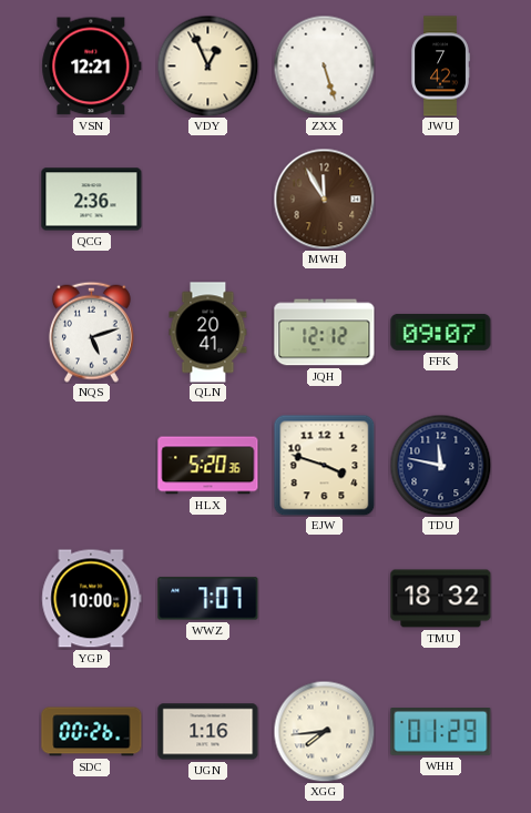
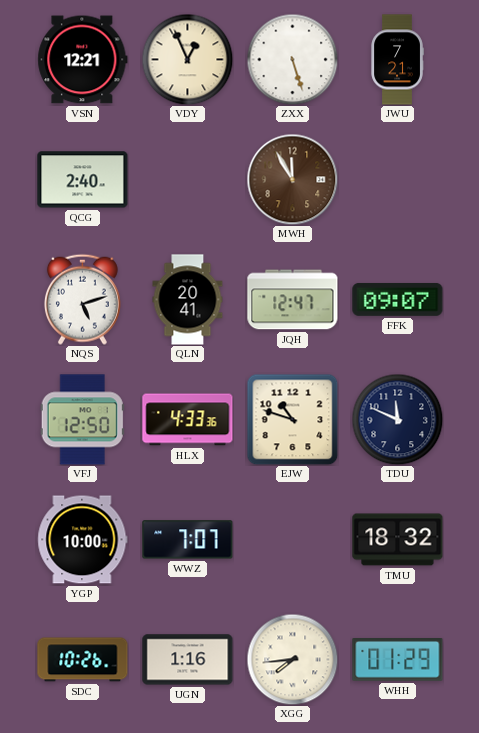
JWU: 7:42 -> 7:21 (397, 60)
QCG: 2:36 -> 2:40 (83, 180)
JQH: 12:12 -> 12:47 (293, 300)
VFJ: none -> 12:50 (82, 420)
HLX: 5:20 -> 4:33 (188, 420)
EJW: 3:48 -> 10:48 (292, 419)
TDU: 11:47 -> 11:49 (397, 419)
SDC: 00:26 -> 10:26 (83, 660)
